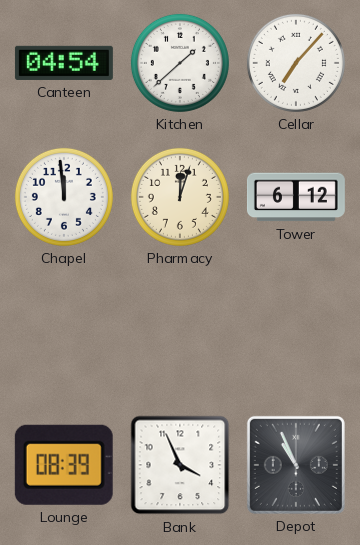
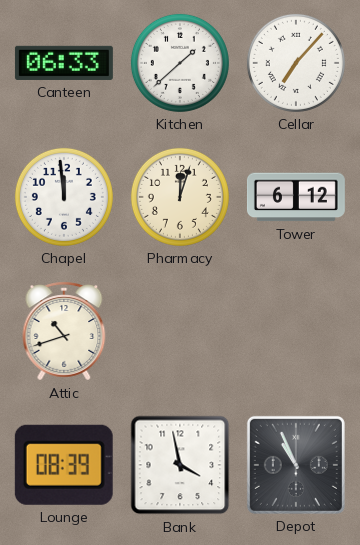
Canteen: 04:54 -> 06:33 (64, 63)
Attic: none -> 10:42 (64, 331)
Bank: 3:56 -> 3:58 (180, 465)
